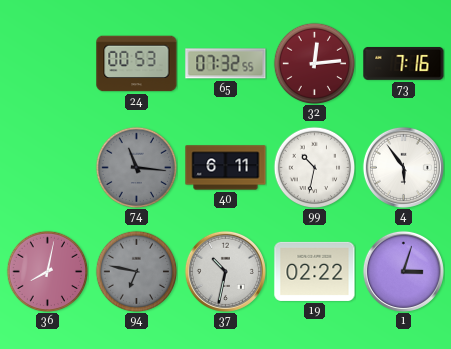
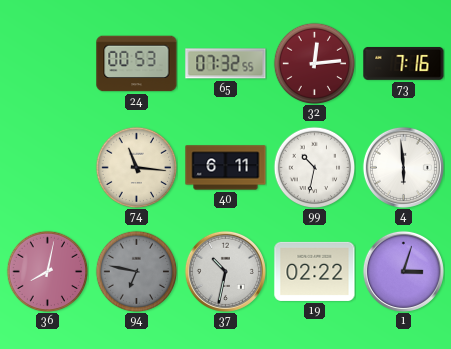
74 dial: grey -> cream (136, 167)
4: 5:54 -> 5:59 (403, 167)
